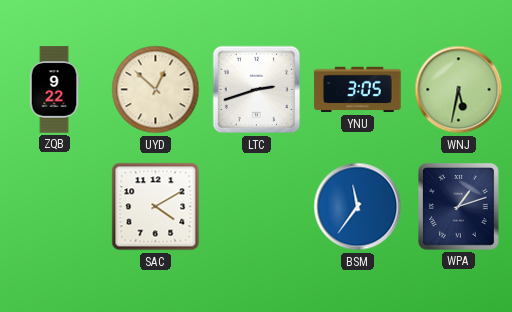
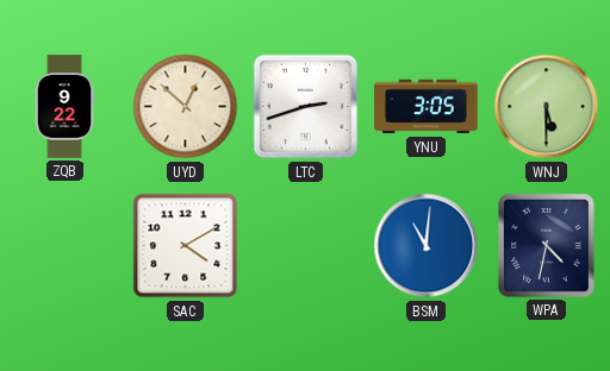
WNJ: 5:32 -> 5:30 (547, 107)
BSM: 11:36 -> 11:01 (427, 246)
WPA: 1:12 -> 4:32 (547, 246)
